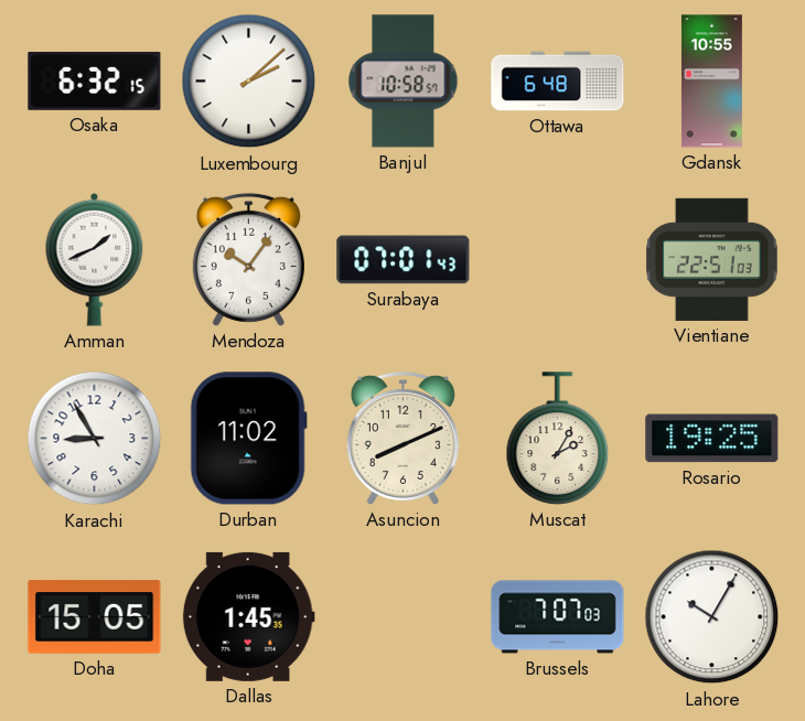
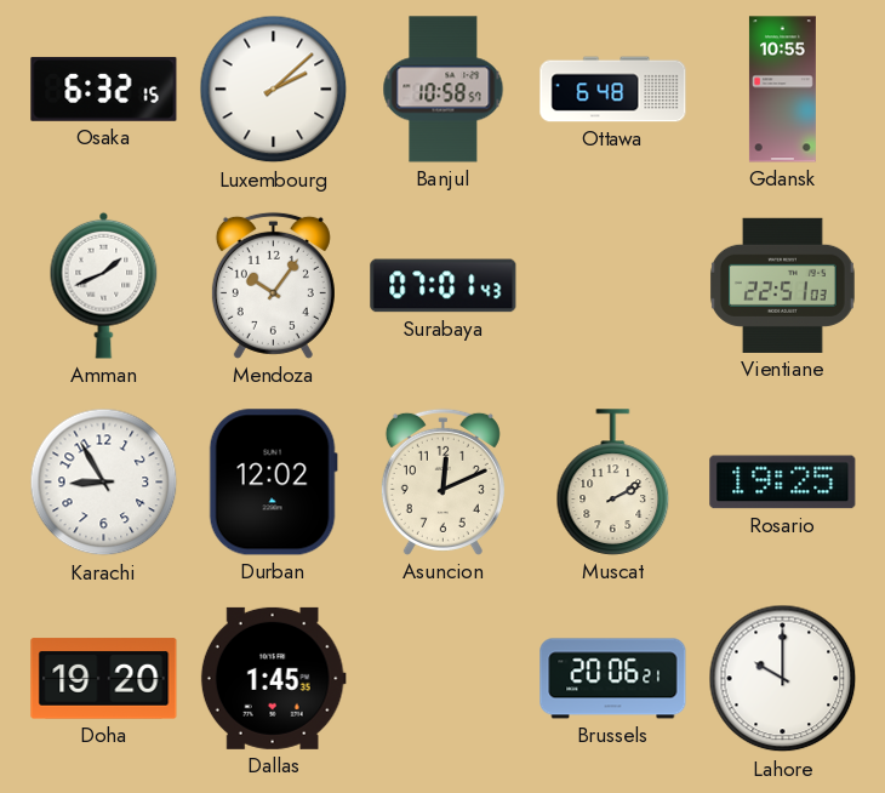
Durban: 11:02 -> 12:02 (273, 483)
Asuncion: 8:11 -> 12:11 (442, 481)
Muscat: 2:05 -> 2:10 (613, 483)
Doha: 15:05 -> 19:20 (104, 679)
Brussels: 7:07 -> 20:06 (613, 679)
Lahore: 10:05 -> 10:00 (783, 679)
